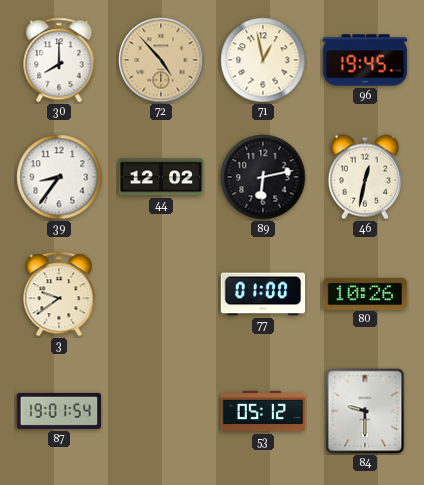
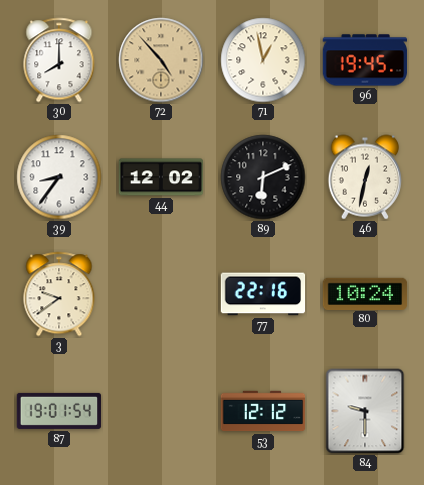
89: 6:13 -> 6:11 (263, 177)
77: 01:00 -> 22:16 (263, 294)
80: 10:26 -> 10:24 (365, 293)
53: 05:12 -> 12:12 (263, 411)
